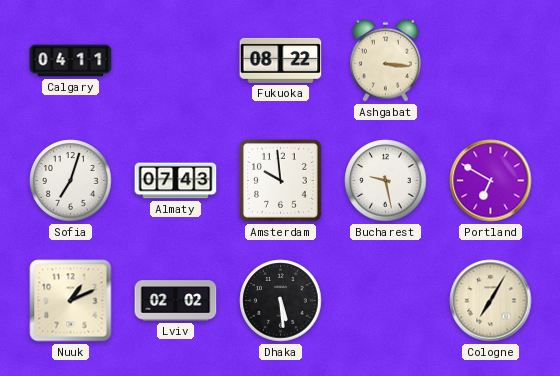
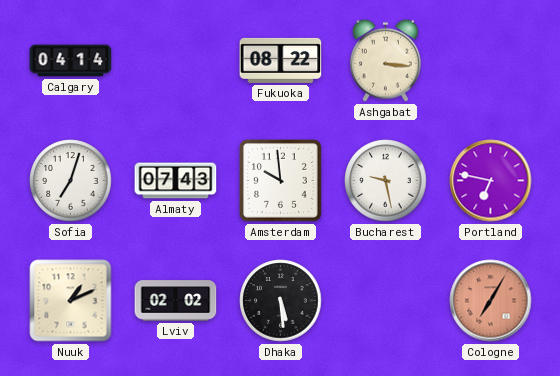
Calgary: 04:11 -> 04:14 (71, 61)
Portland: 6:50 -> 6:47 (491, 181)
Cologne dial: cream -> salmon (491, 301)
